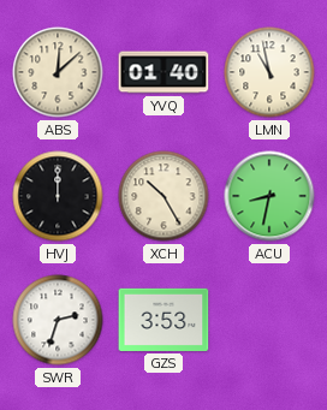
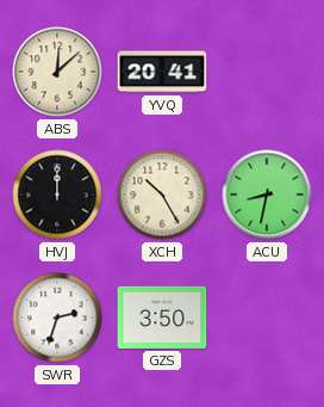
YVQ: 01:40 -> 20:41 (162, 72)
LMN: 10:58 -> none (269, 72)
GZS: 3:53 -> 3:50 (162, 317)
